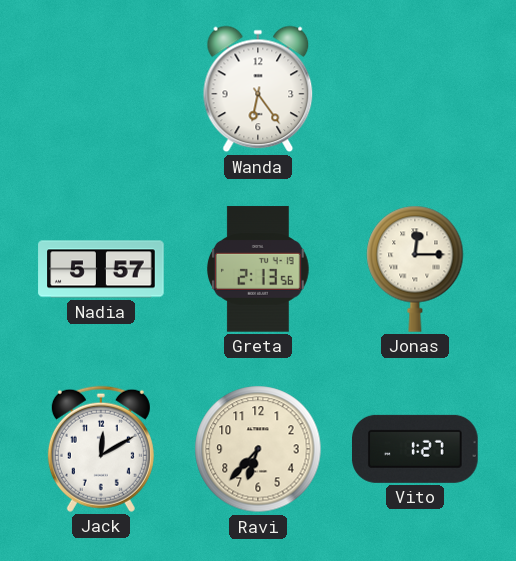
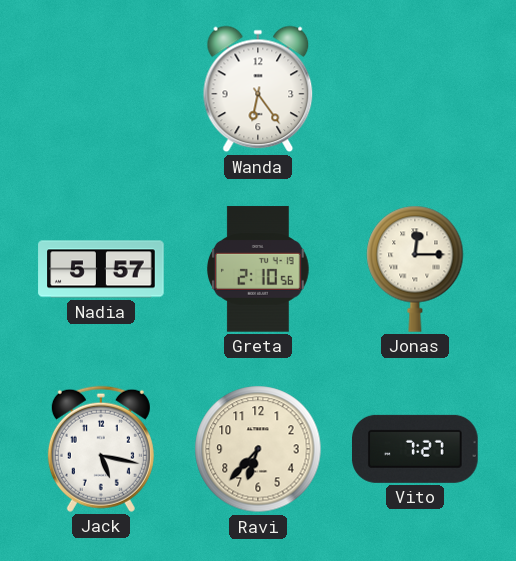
Greta: 2:13 -> 2:10 (258, 269)
Jack: 12:10 -> 5:17 (101, 449)
Vito: 1:27 -> 7:27 (415, 449)
